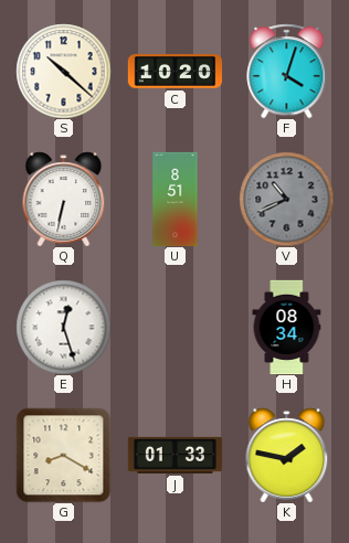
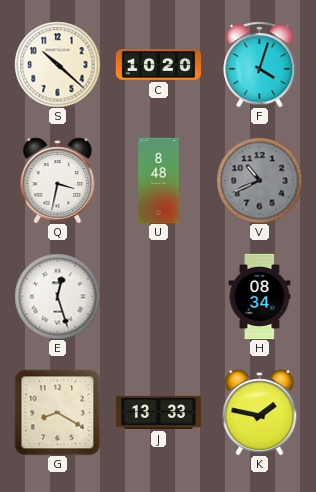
Q: 6:32 -> 3:32 (58, 180)
U: 8:51 -> 8:48 (159, 180)
J: 01:33 -> 13:33 (158, 412)
